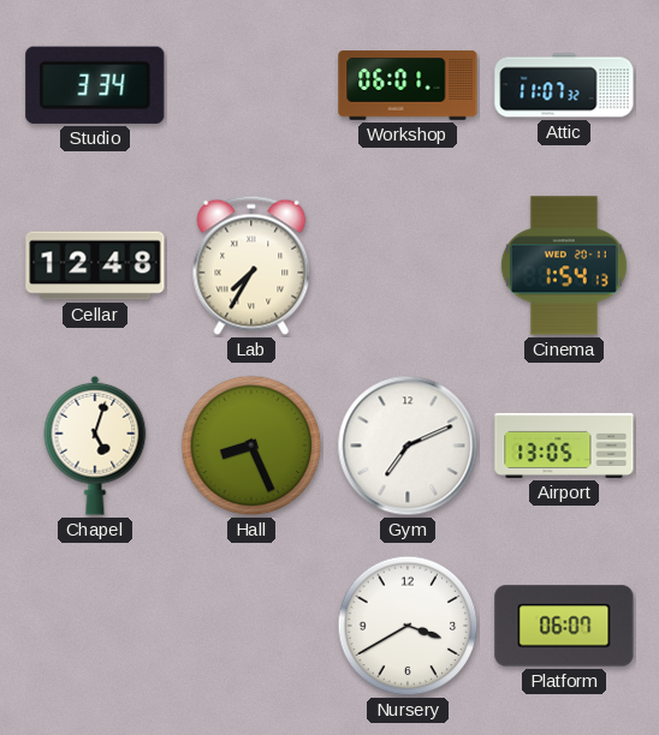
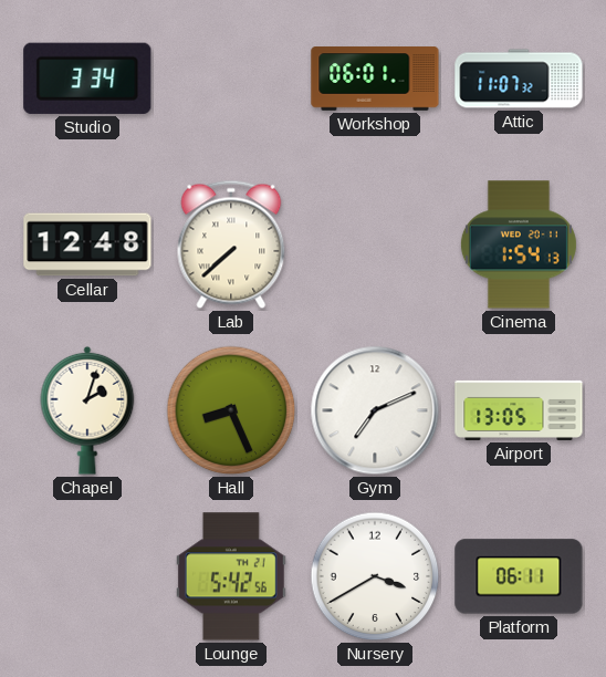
Lab: 7:35 -> 7:38 (231, 244)
Chapel: 5:03 -> 2:03 (87, 410)
Lounge: none -> 5:42 (231, 576)
Platform: 06:07 -> 06:11 (519, 576)
